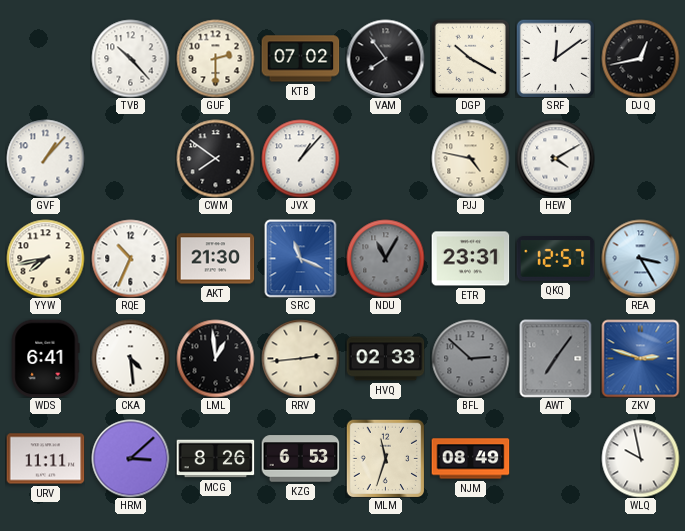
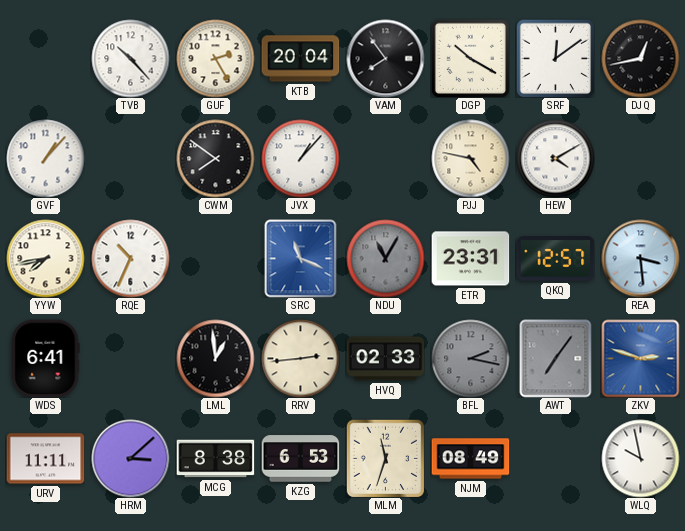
GUF: 2:30 -> 2:25 (215, 58)
KTB: 07:02 -> 20:04 (300, 59)
AKT: 21:30 -> none (215, 259)
REA: 3:25 -> 3:29 (640, 258)
CKA: 4:29 -> none (130, 358)
BFL: 2:52 -> 2:17 (470, 358)
MCG: 8:26 -> 8:38 (215, 459)
